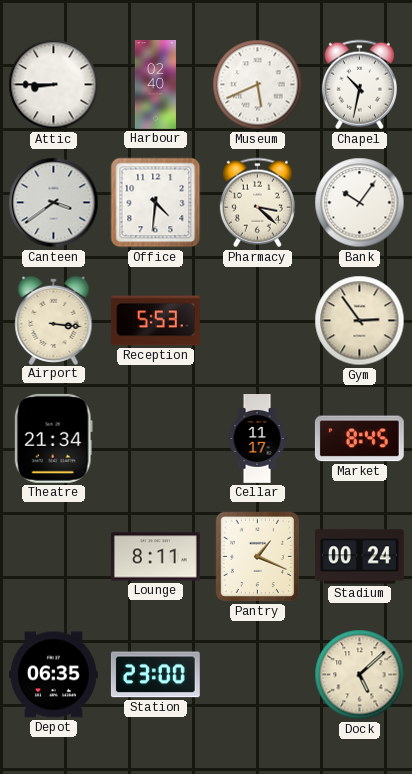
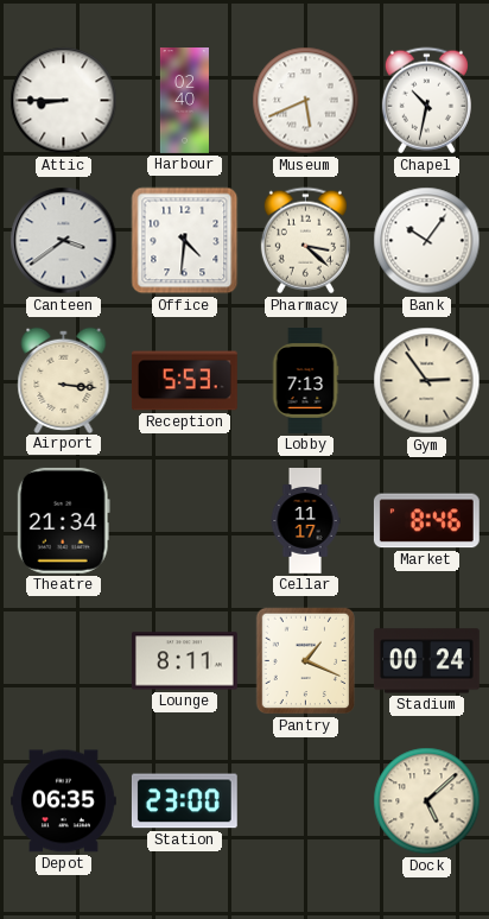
Lobby: none -> 7:13 (305, 381)
Market: 8:45 -> 8:46 (426, 521)
